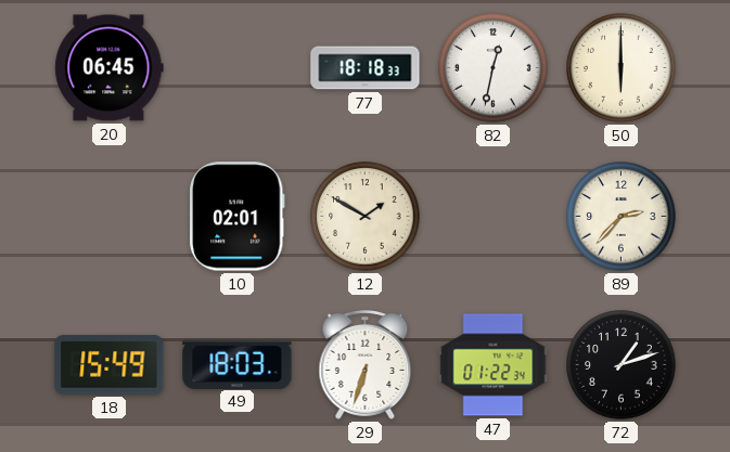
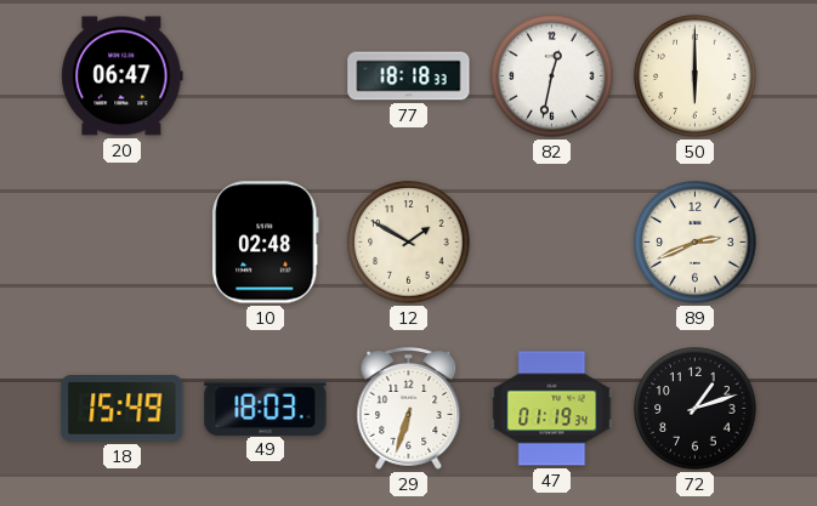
20: 06:45 -> 06:47 (123, 76)
10: 02:01 -> 02:48 (266, 243)
89: 2:37 -> 2:41 (696, 243)
47: 01:22 -> 01:19 (552, 409)
